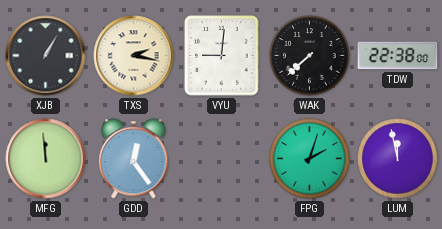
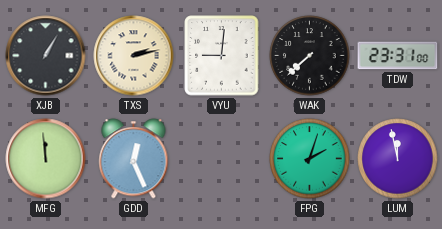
TXS: 2:17 -> 2:13 (134, 56)
TDW: 22:38 -> 23:31 (398, 56)
GDD: 12:24 -> 12:26 (134, 159)
